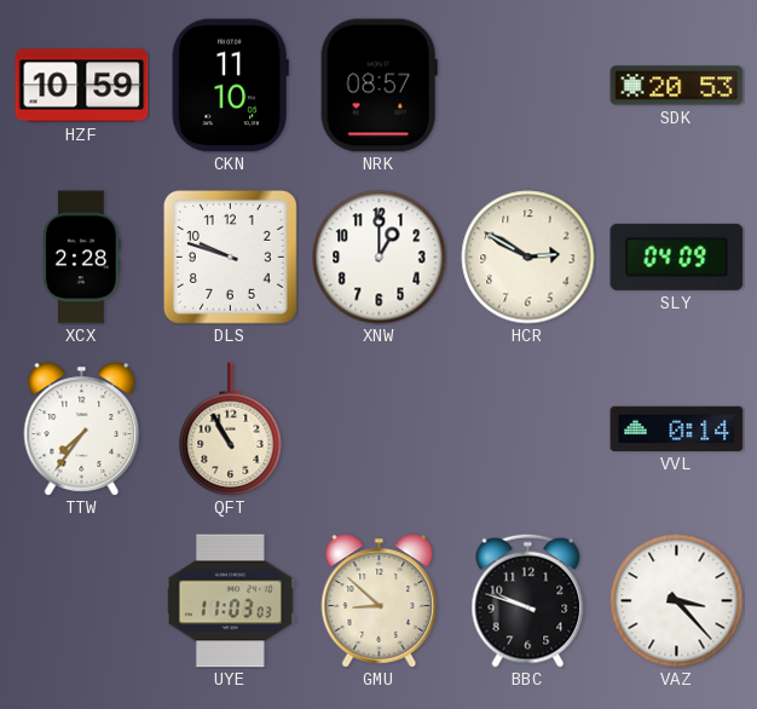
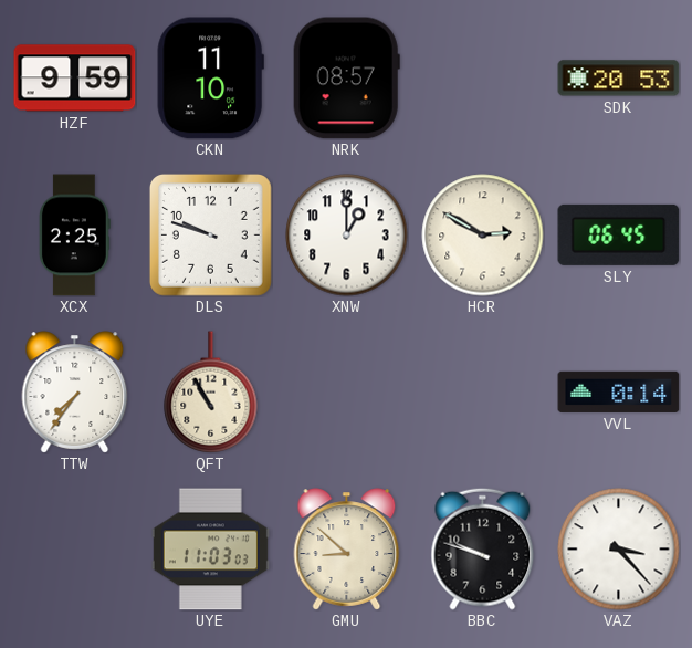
HZF: 10:59 -> 9:59 (75, 79)
XCX: 2:28 -> 2:25 (74, 236)
SLY: 04:09 -> 06:45 (619, 234)
